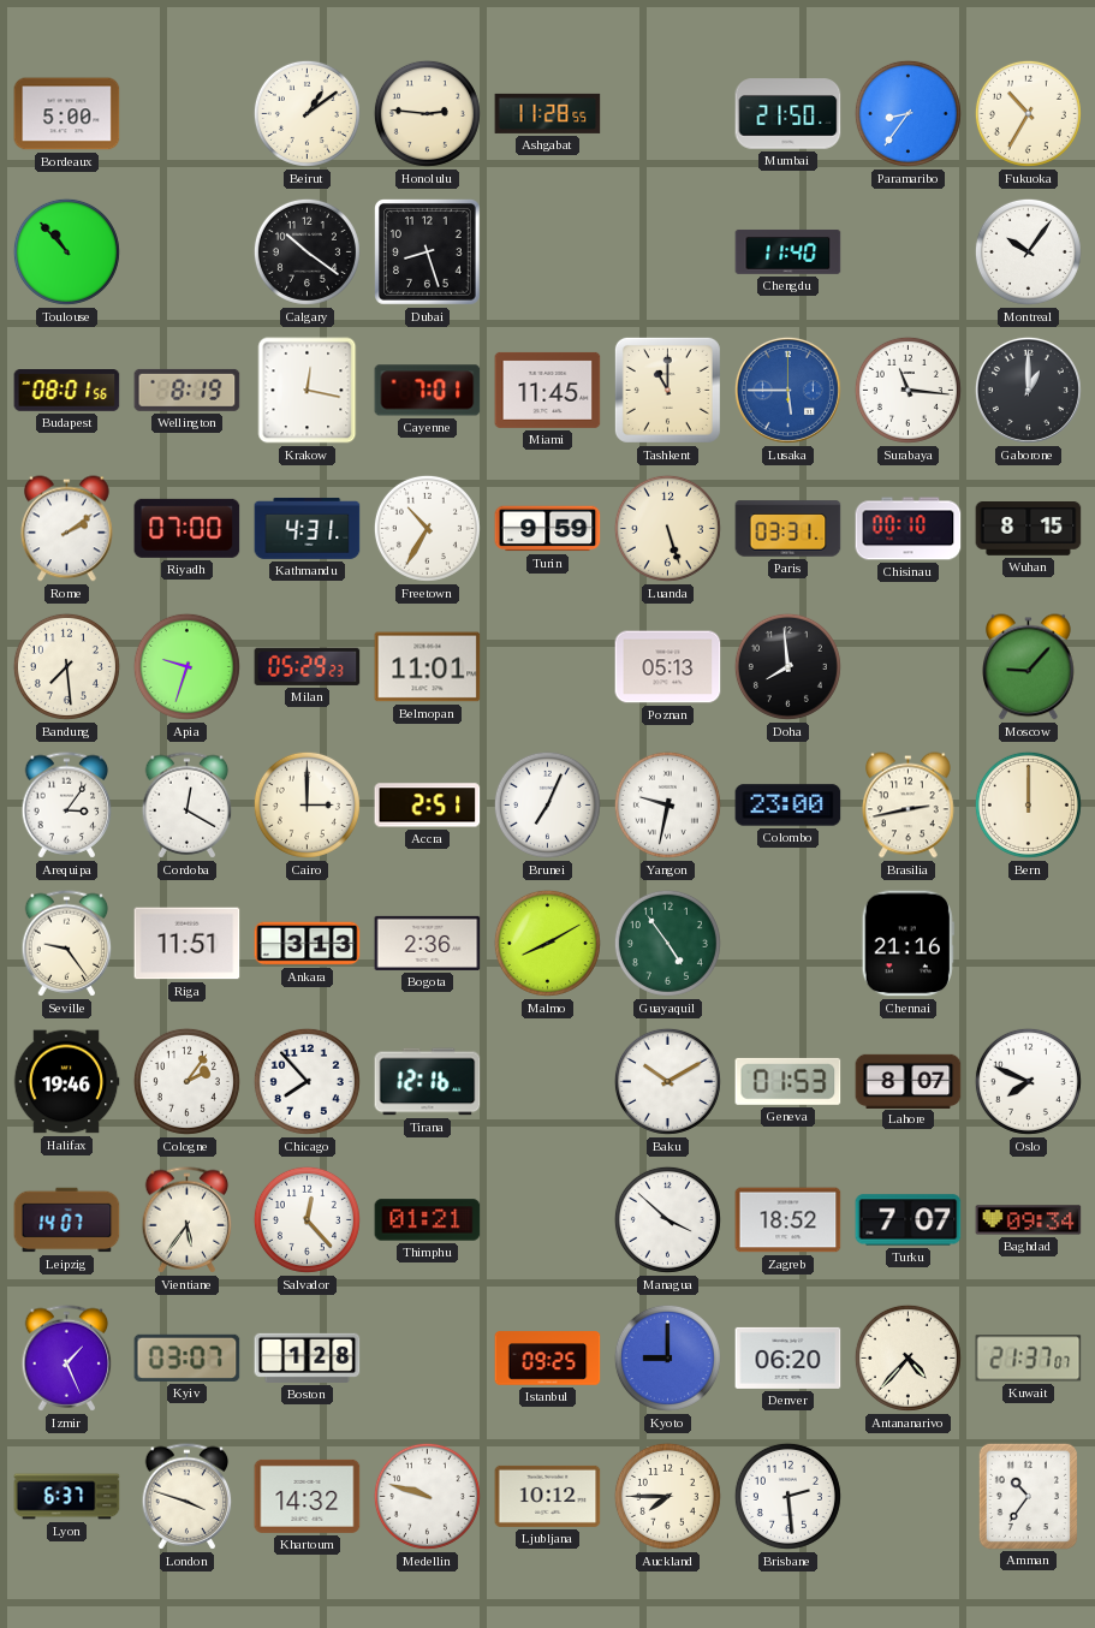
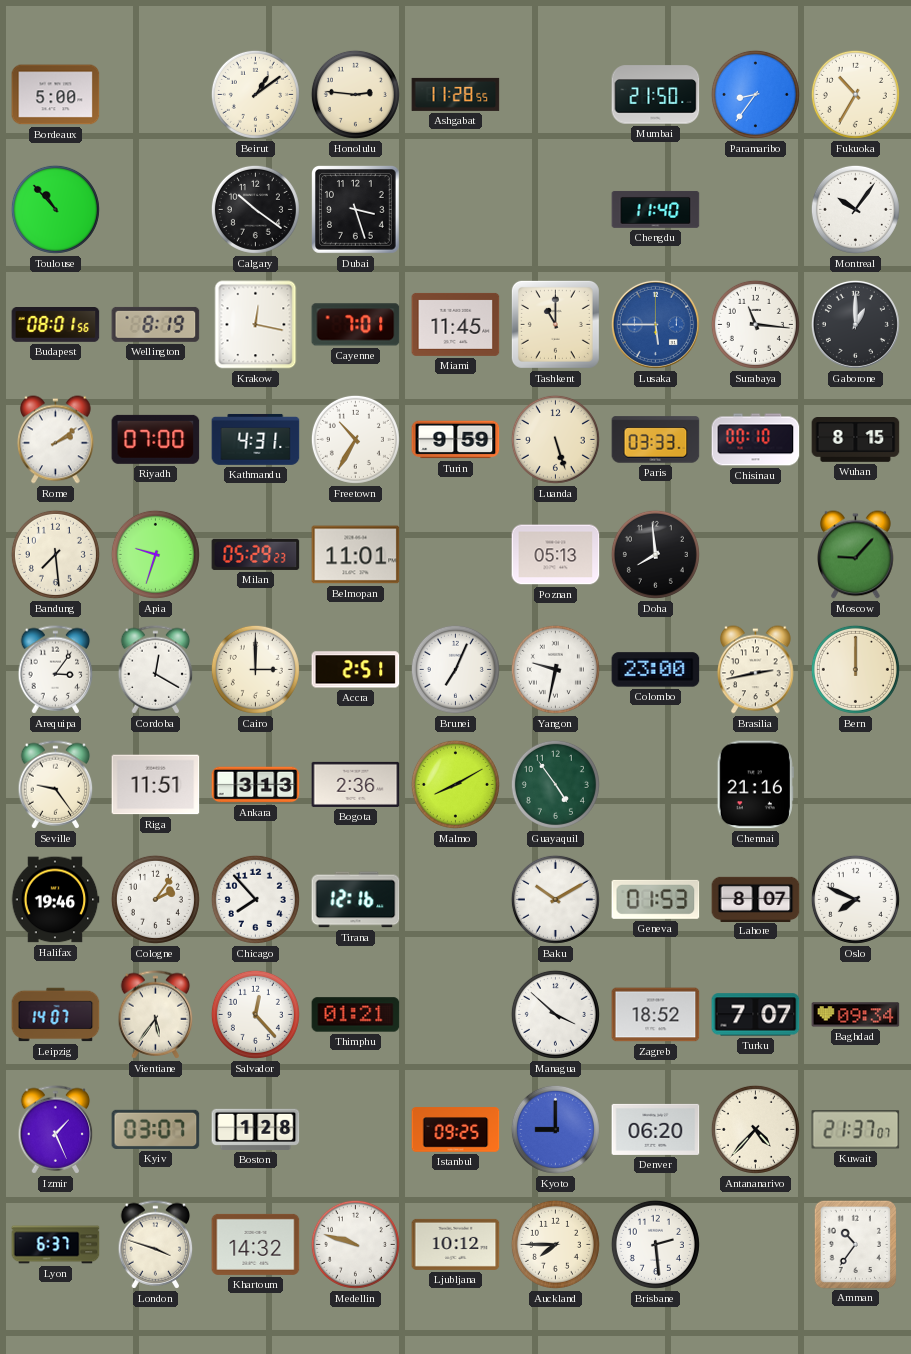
Dubai: 8:27 -> 3:27 (356, 210)
Paris: 03:31 -> 03:33 (656, 440)
